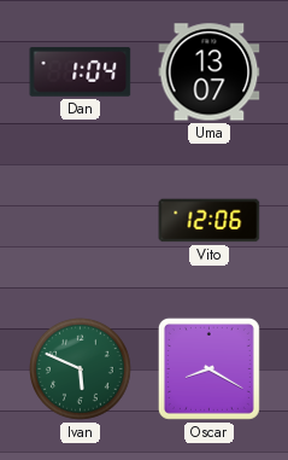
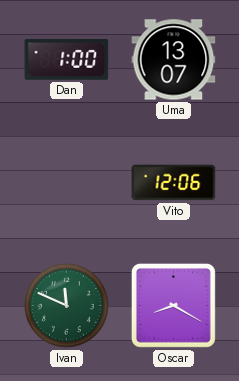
Dan: 1:04 -> 1:00 (67, 59)
Ivan: 5:49 -> 11:49 (67, 306)
